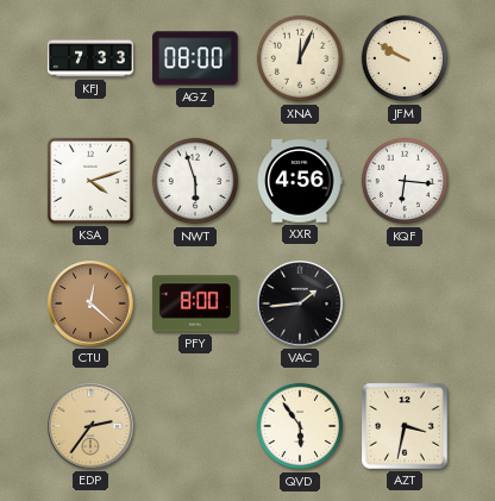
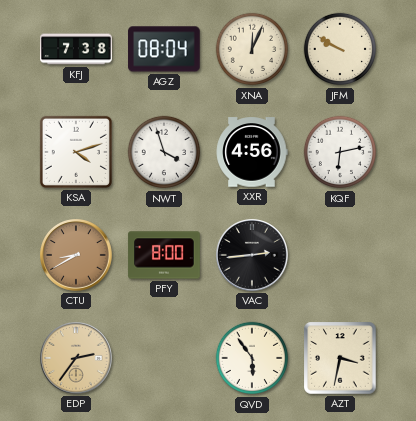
KFJ: 7:33 -> 7:38 (76, 49)
AGZ: 08:00 -> 08:04 (164, 49)
NWT: 5:57 -> 3:57 (164, 152)
KQF: 6:16 -> 6:13 (340, 152)
CTU: 12:22 -> 8:40 (77, 256)
VAC: 1:44 -> 2:44 (253, 256)
